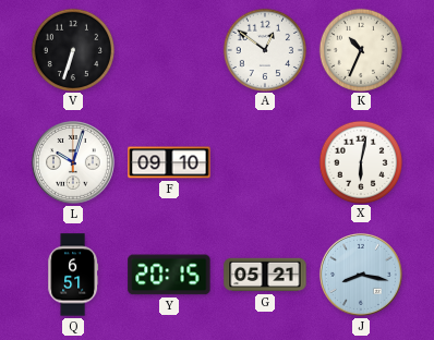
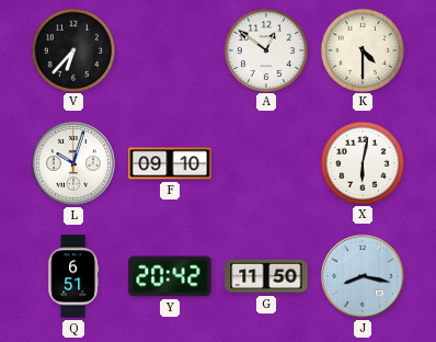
V: 6:33 -> 6:37 (72, 49)
K: 10:34 -> 4:30 (362, 49)
Y: 20:15 -> 20:42 (170, 276)
G: 05:21 -> 11:50 (266, 276)
